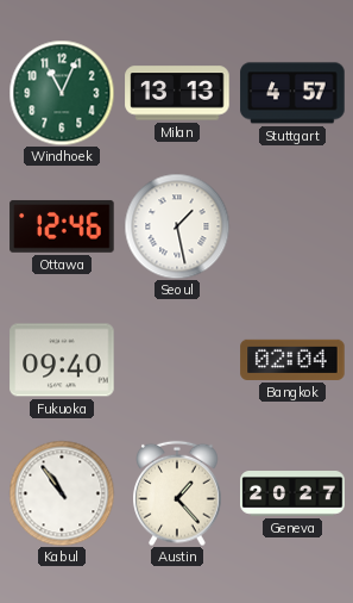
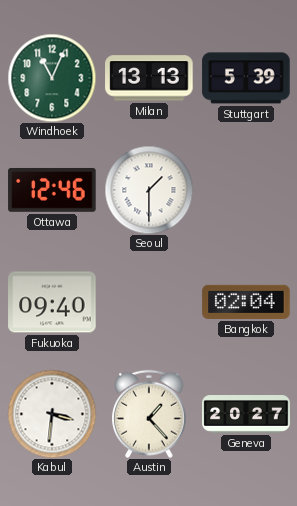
Stuttgart: 4:57 -> 5:39 (246, 78)
Seoul: 1:28 -> 1:30 (149, 190)
Kabul: 10:54 -> 3:31 (52, 414)
